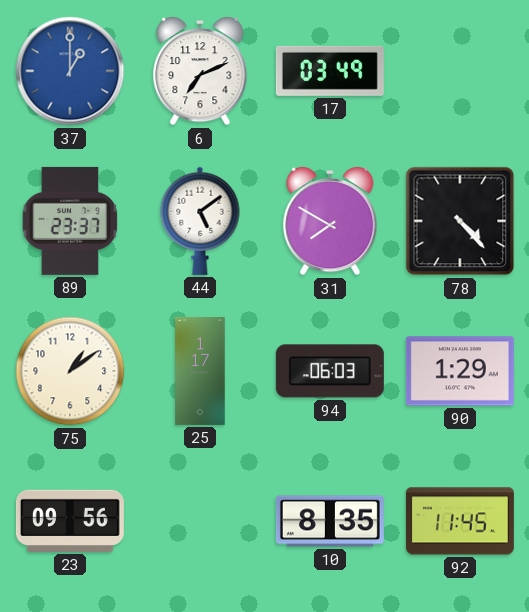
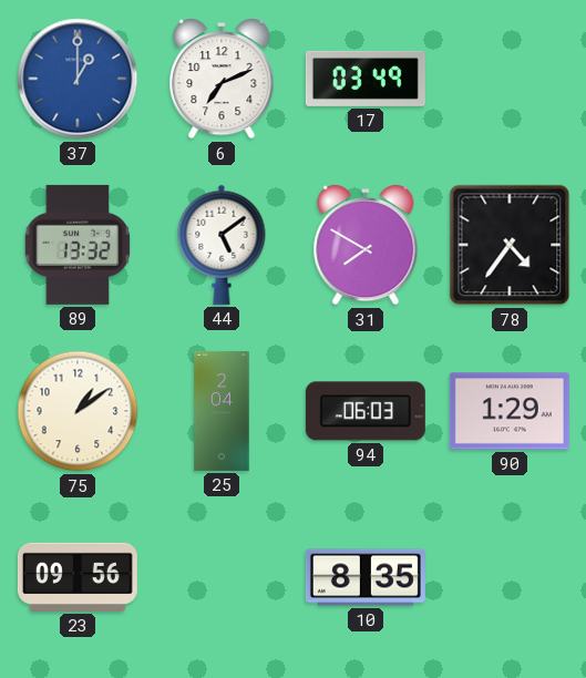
89: 23:37 -> 13:32 (78, 245)
78: 4:23 -> 4:36 (510, 245)
25: 1:17 -> 2:04 (222, 411)
92: 11:45 -> none (460, 521)
